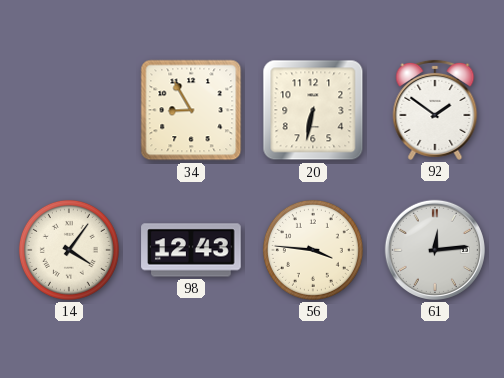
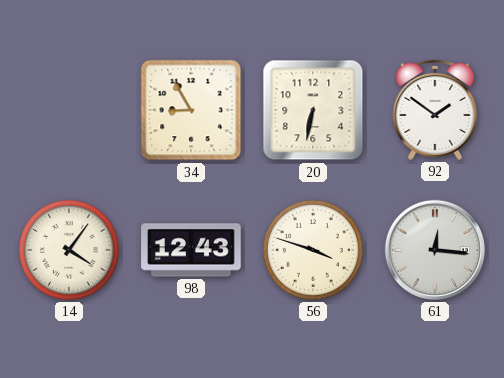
56: 3:46 -> 3:48 (313, 250)
61: 12:14 -> 12:16 (435, 250)
